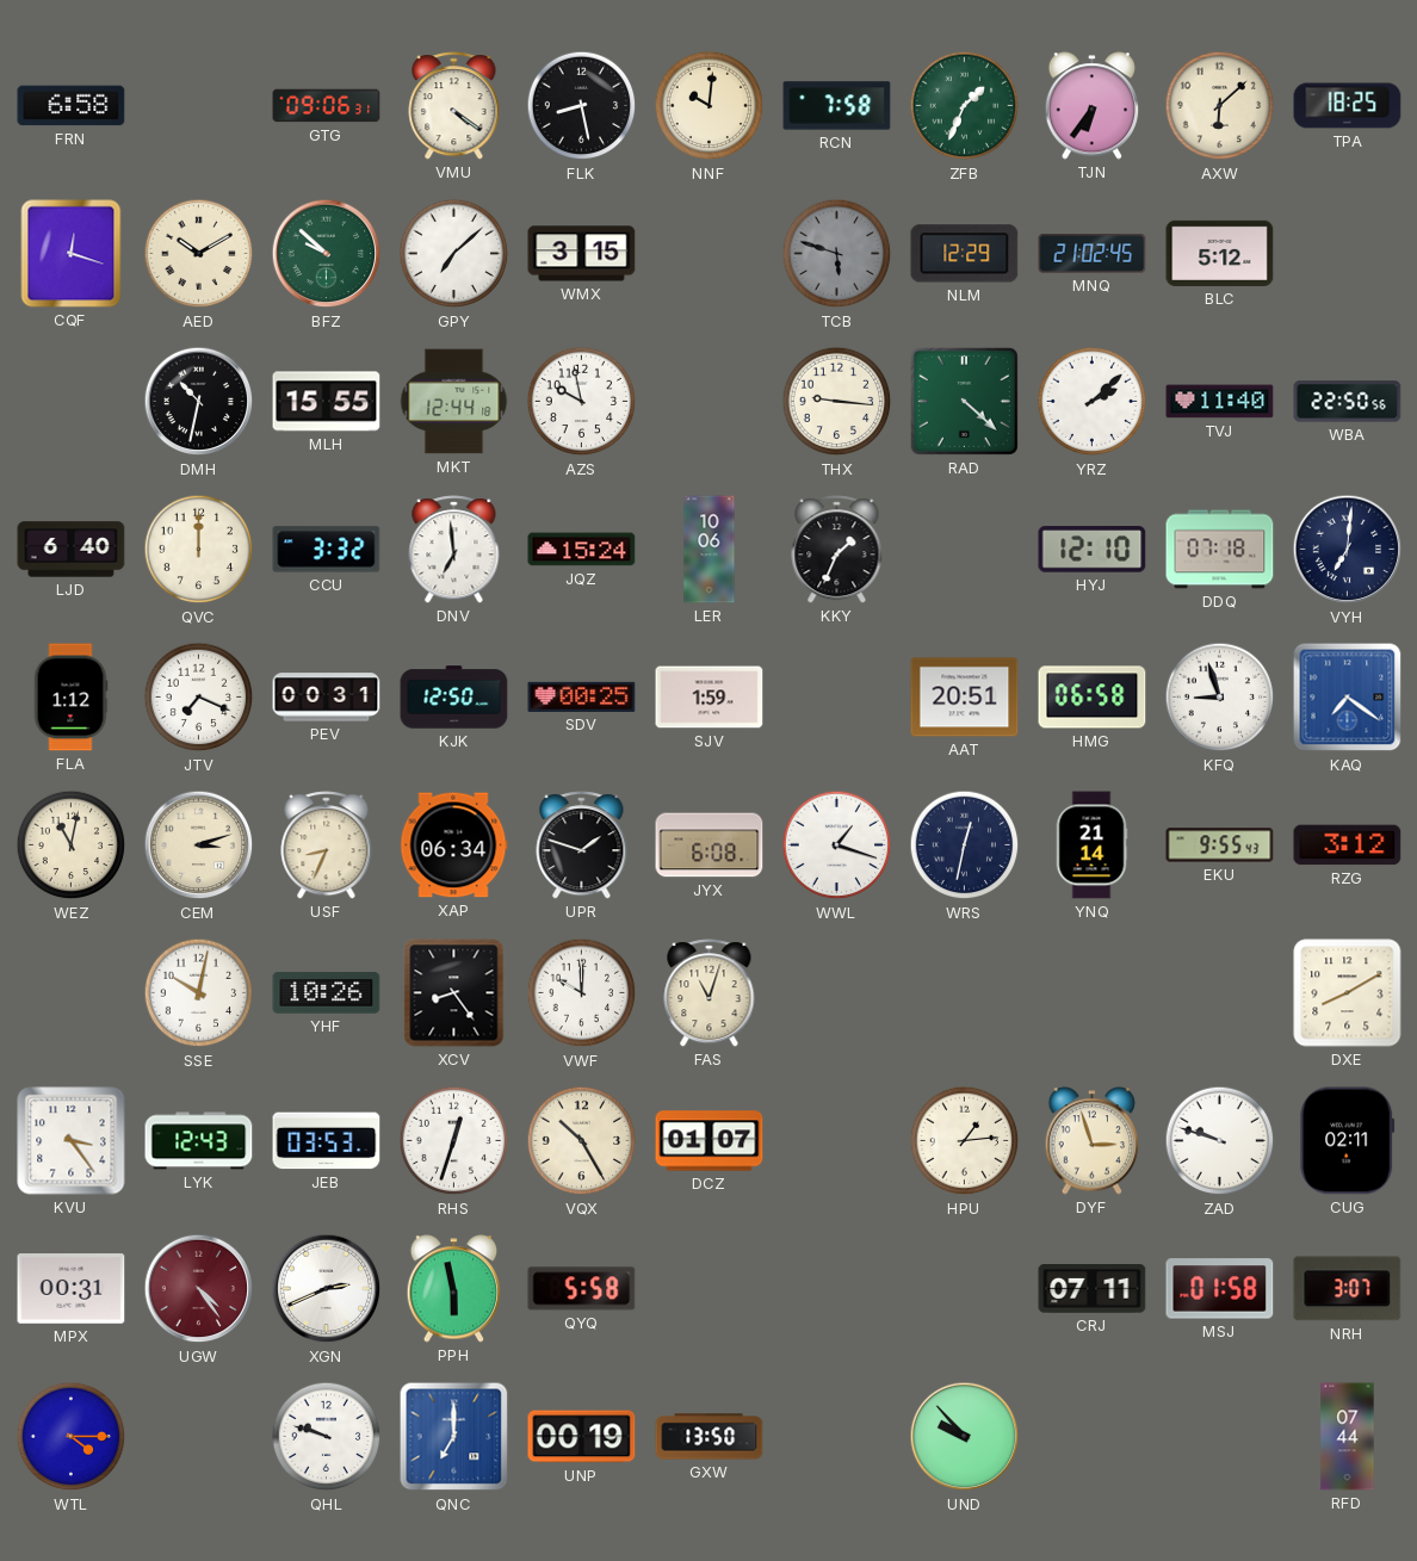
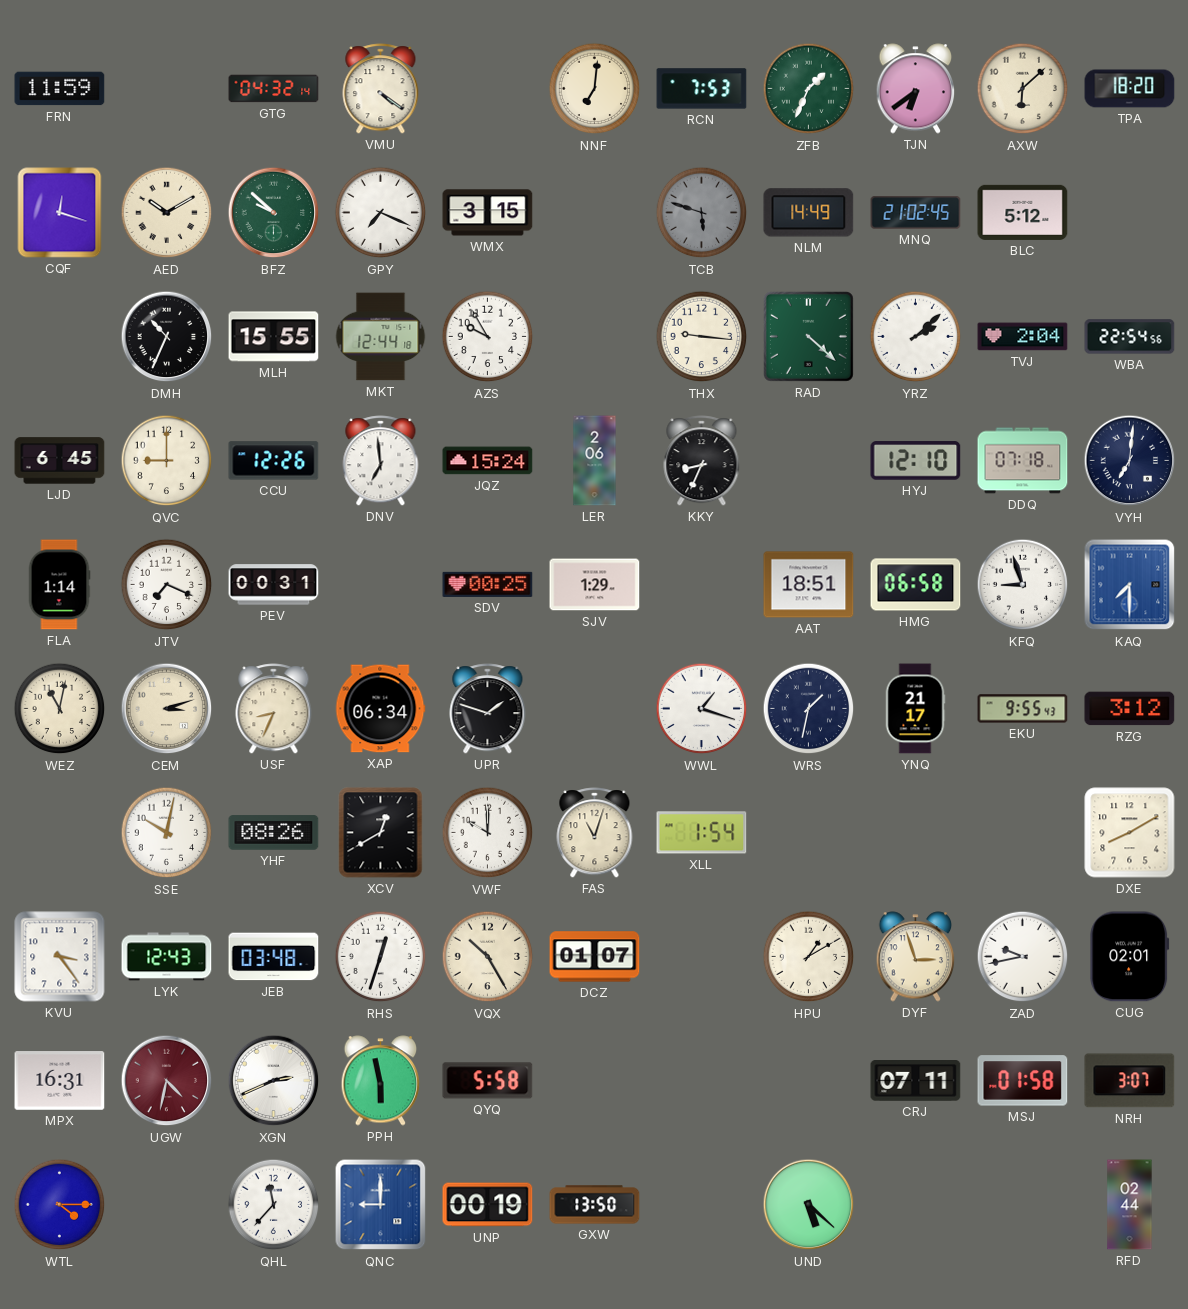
FRN: 6:58 -> 11:59 (60, 89)
GTG: 09:06 -> 04:32 (274, 89)
FLK: 8:28 -> none (582, 106)
NNF: 10:01 -> 7:01 (595, 89)
RCN: 7:58 -> 7:53 (702, 89)
TJN: 6:36 -> 6:39 (916, 89)
TPA: 18:25 -> 18:20 (1130, 89)
GPY: 7:08 -> 7:19 (381, 213)
NLM: 12:29 -> 14:49 (809, 213)
DMH: 10:32 -> 10:34 (167, 337)
AZS: 9:58 -> 9:55 (488, 337)
TVJ: 11:40 -> 2:04 (1023, 337)
WBA: 22:50 -> 22:54 (1130, 337)
LJD: 6:40 -> 6:45 (60, 461)
QVC: 12:00 -> 9:00 (167, 461)
CCU: 3:32 -> 12:26 (274, 461)
LER: 10:06 -> 2:06 (595, 461)
KKY: 1:34 -> 8:34 (702, 461)
FLA: 1:12 -> 1:14 (59, 585)
KJK: 12:50 -> none (454, 698)
SJV: 1:59 -> 1:29 (595, 585)
AAT: 20:51 -> 18:51 (809, 585)
KAQ: 7:21 -> 7:30 (1130, 585)
JYX: 6:08 -> none (710, 845)
WRS: 12:32 -> 1:32 (809, 709)
YNQ: 21:14 -> 21:17 (915, 709)
YHF: 10:26 -> 08:26 (274, 833)
XCV: 8:24 -> 12:40 (381, 833)
XLL: none -> 1:54 (702, 833)
JEB: 03:53 -> 03:48 (274, 957)
HPU: 1:14 -> 1:10 (809, 957)
ZAD: 9:48 -> 9:43 (1023, 957)
CUG: 02:11 -> 02:01 (1130, 957)
MPX: 00:31 -> 16:31 (60, 1081)
UGW: 4:24 -> 4:32 (167, 1081)
QHL: 9:48 -> 11:37 (274, 1205)
QNC: 7:00 -> 9:00 (381, 1205)
UND: 9:53 -> 5:22 (809, 1205)
RFD: 07:44 -> 02:44 (1130, 1205)
